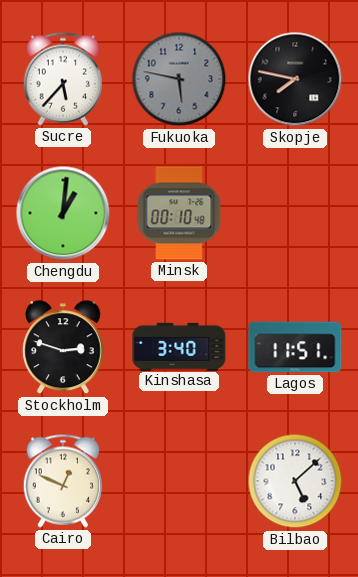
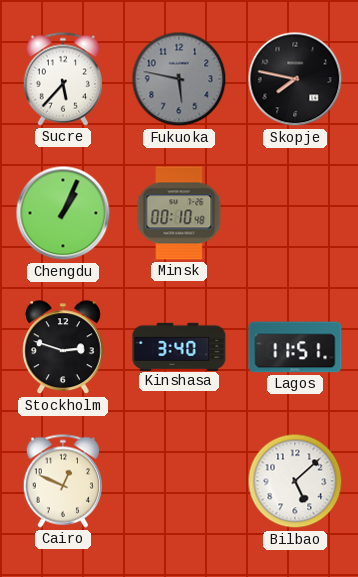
Chengdu: 1:01 -> 1:04 (63, 213)
